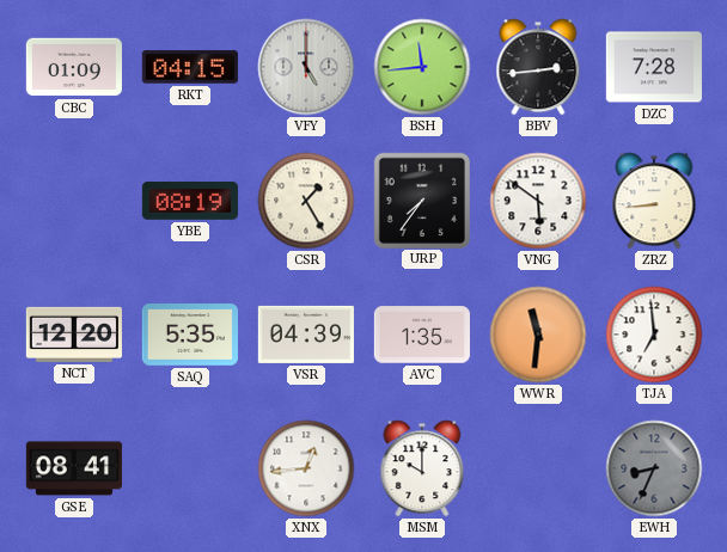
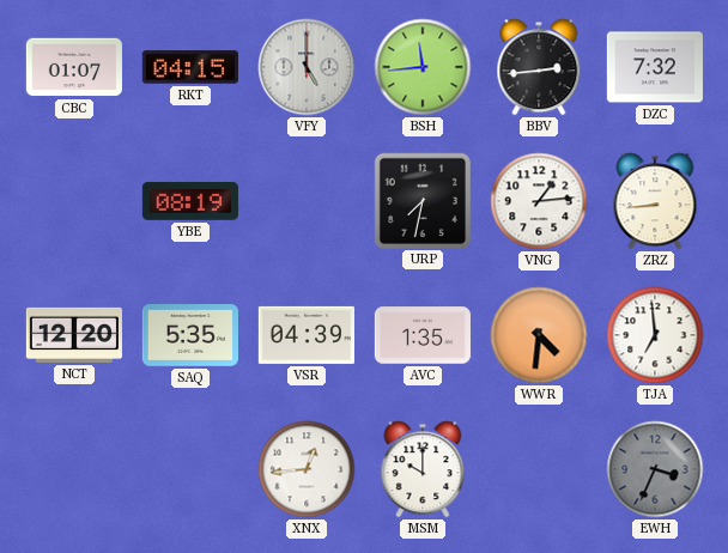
CBC: 01:09 -> 01:07 (74, 67)
DZC: 7:28 -> 7:32 (655, 67)
CSR: 1:25 -> none (306, 201)
URP: 7:36 -> 7:32 (421, 200)
VNG: 5:51 -> 1:14 (539, 201)
WWR: 11:31 -> 4:31 (539, 335)
GSE: 08:41 -> none (74, 468)
EWH: 8:34 -> 3:34 (655, 469)
